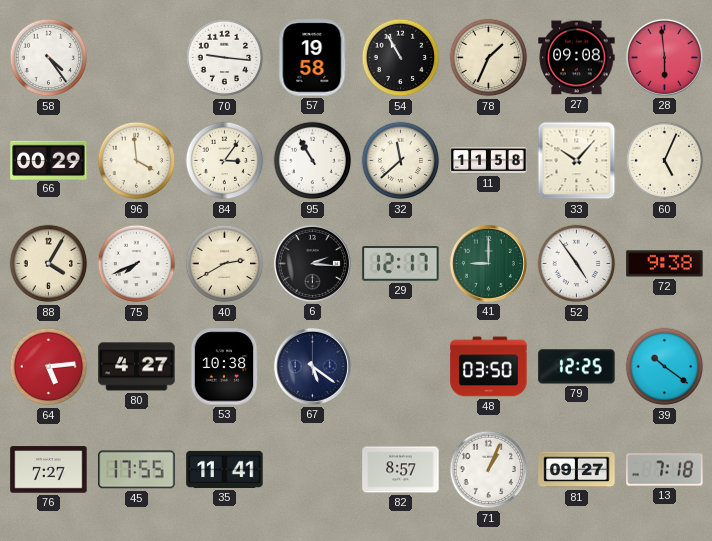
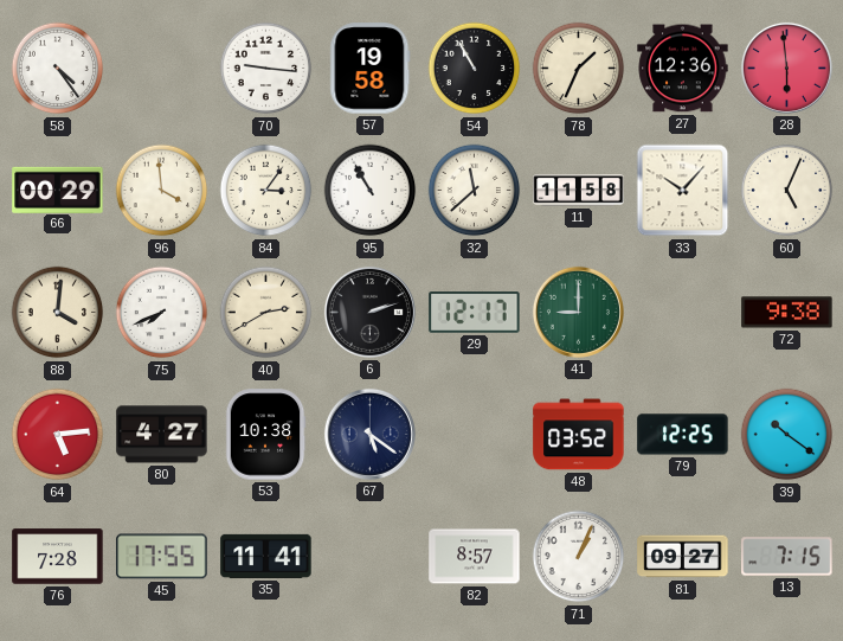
27: 09:08 -> 12:36 (683, 69)
88: 4:05 -> 4:01 (58, 313)
6: 2:16 -> 2:12 (369, 312)
52: 4:54 -> none (577, 264)
48: 03:50 -> 03:52 (579, 435)
76: 7:27 -> 7:28 (58, 557)
13: 7:18 -> 7:15 (787, 557)
